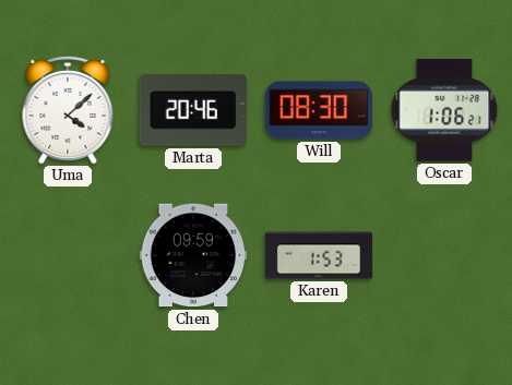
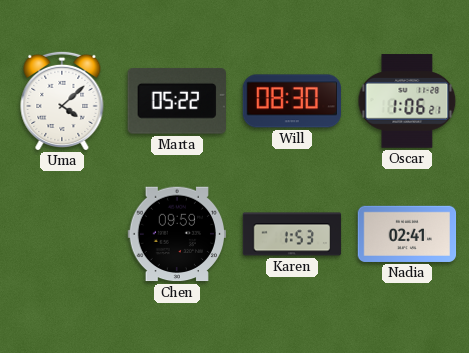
Marta: 20:46 -> 05:22 (177, 101)
Nadia: none -> 02:41 (407, 234)
